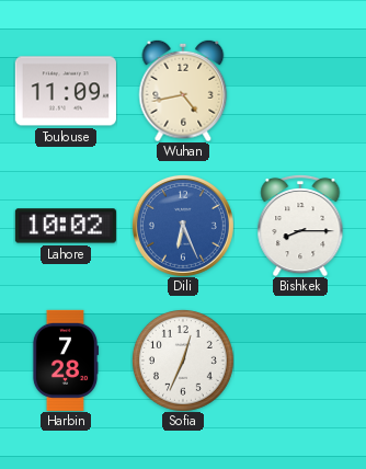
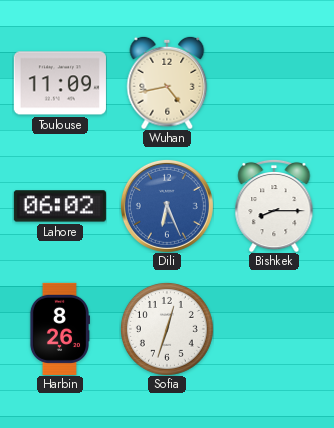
Lahore: 10:02 -> 06:02 (60, 206)
Harbin: 7:28 -> 8:26 (59, 329)
Sofia: 12:34 -> 12:33 (167, 329)
